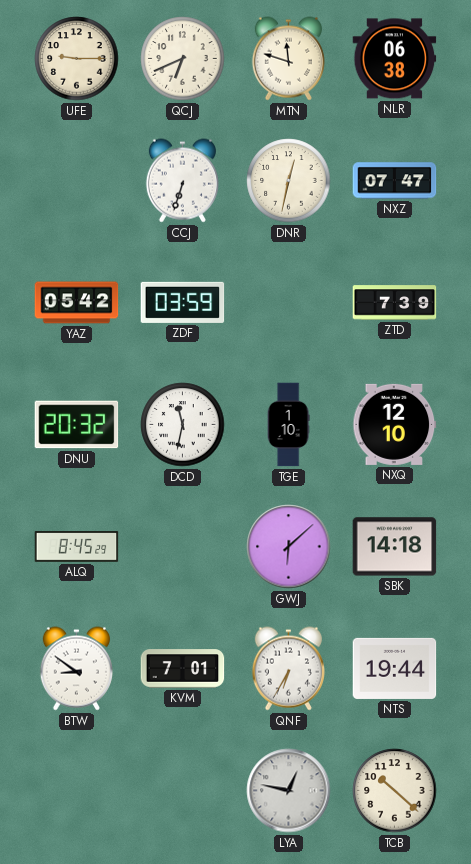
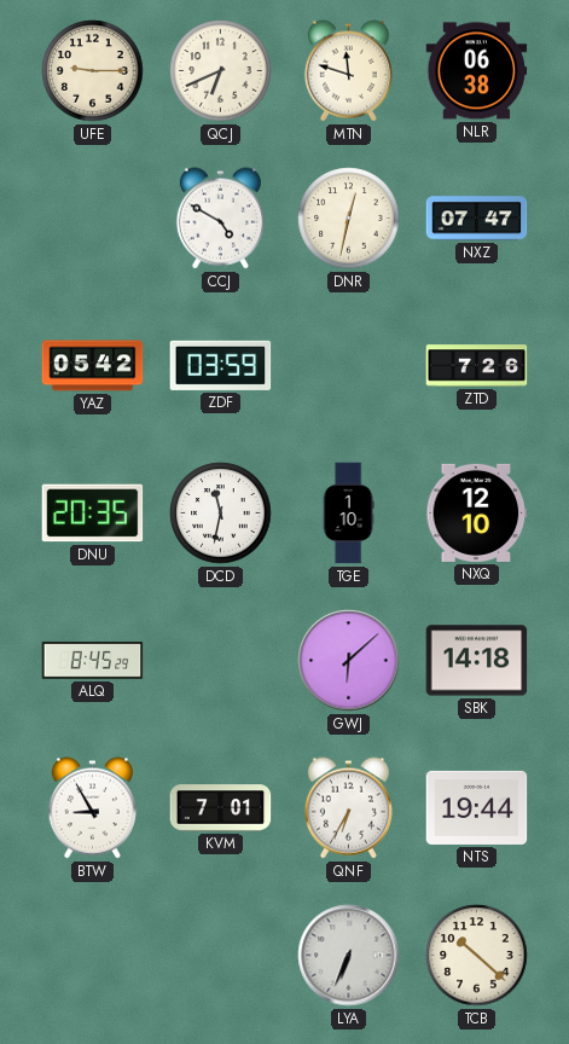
CCJ: 6:33 -> 4:50 (220, 219)
ZTD: 7:39 -> 7:26 (477, 366)
DNU: 20:32 -> 20:35 (93, 514)
BTW: 8:51 -> 8:55 (92, 808)
LYA: 12:47 -> 6:34 (349, 956)
